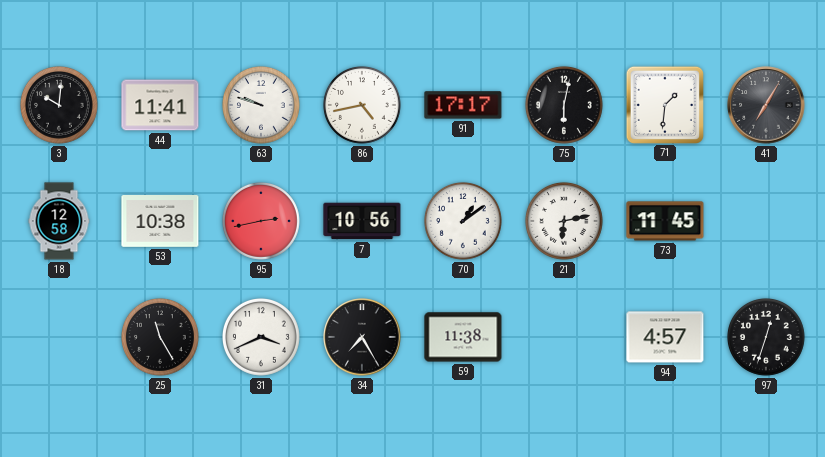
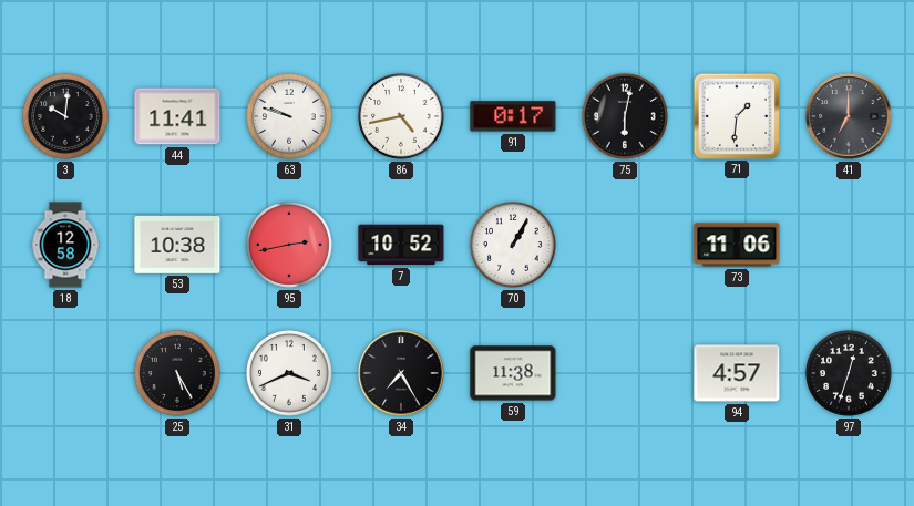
91: 17:17 -> 0:17 (513, 116)
41: 7:05 -> 7:00 (849, 116)
7: 10:56 -> 10:52 (401, 245)
70: 1:09 -> 1:05 (514, 246)
21: 6:13 -> none (565, 222)
73: 11:45 -> 11:06 (737, 245)
25: 11:25 -> 5:25 (178, 374)
